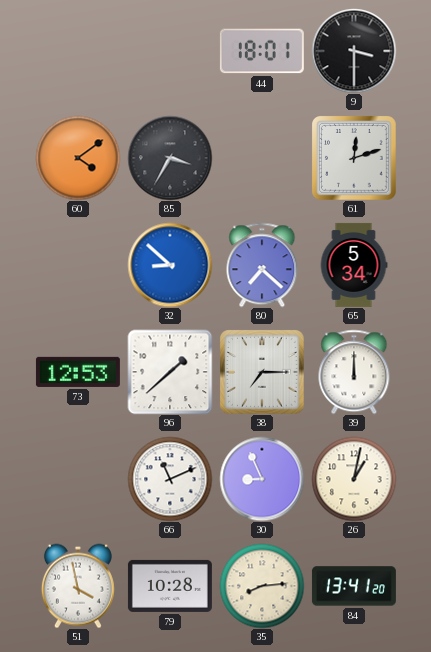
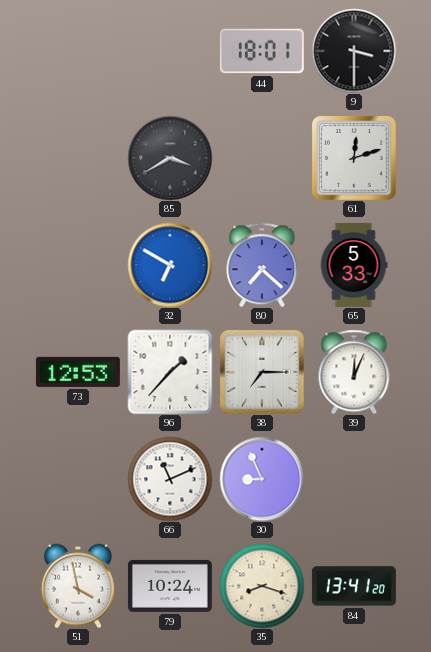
60: 4:09 -> none (78, 158)
85: 3:35 -> 3:40 (170, 158)
32: 8:52 -> 6:50 (170, 265)
65: 5:34 -> 5:33 (354, 265)
96: 1:38 -> 1:37 (170, 372)
39: 12:00 -> 12:04 (354, 372)
26: 1:02 -> none (354, 479)
79: 10:28 -> 10:24 (170, 586)
35: 8:14 -> 8:18 (262, 586)
